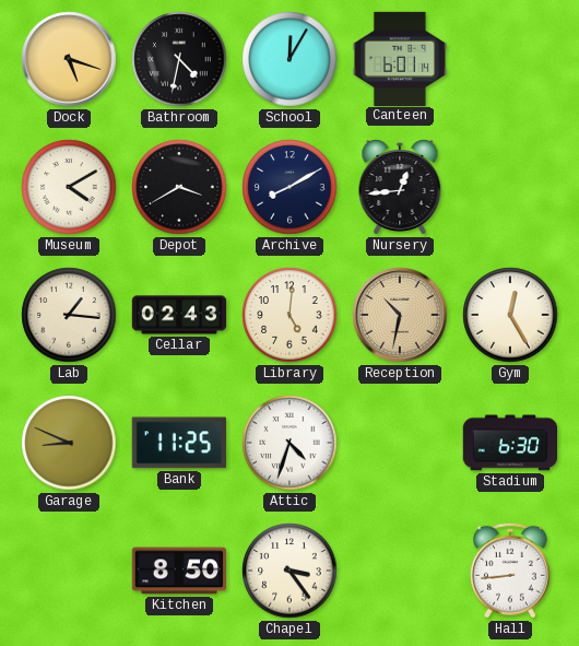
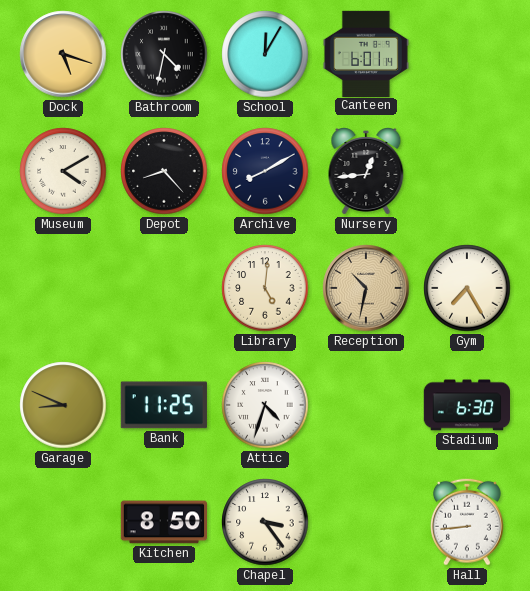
Depot: 3:40 -> 8:23 (164, 171)
Lab: 1:16 -> none (69, 315)
Cellar: 02:43 -> none (179, 315)
Gym: 12:25 -> 7:25 (467, 288)
